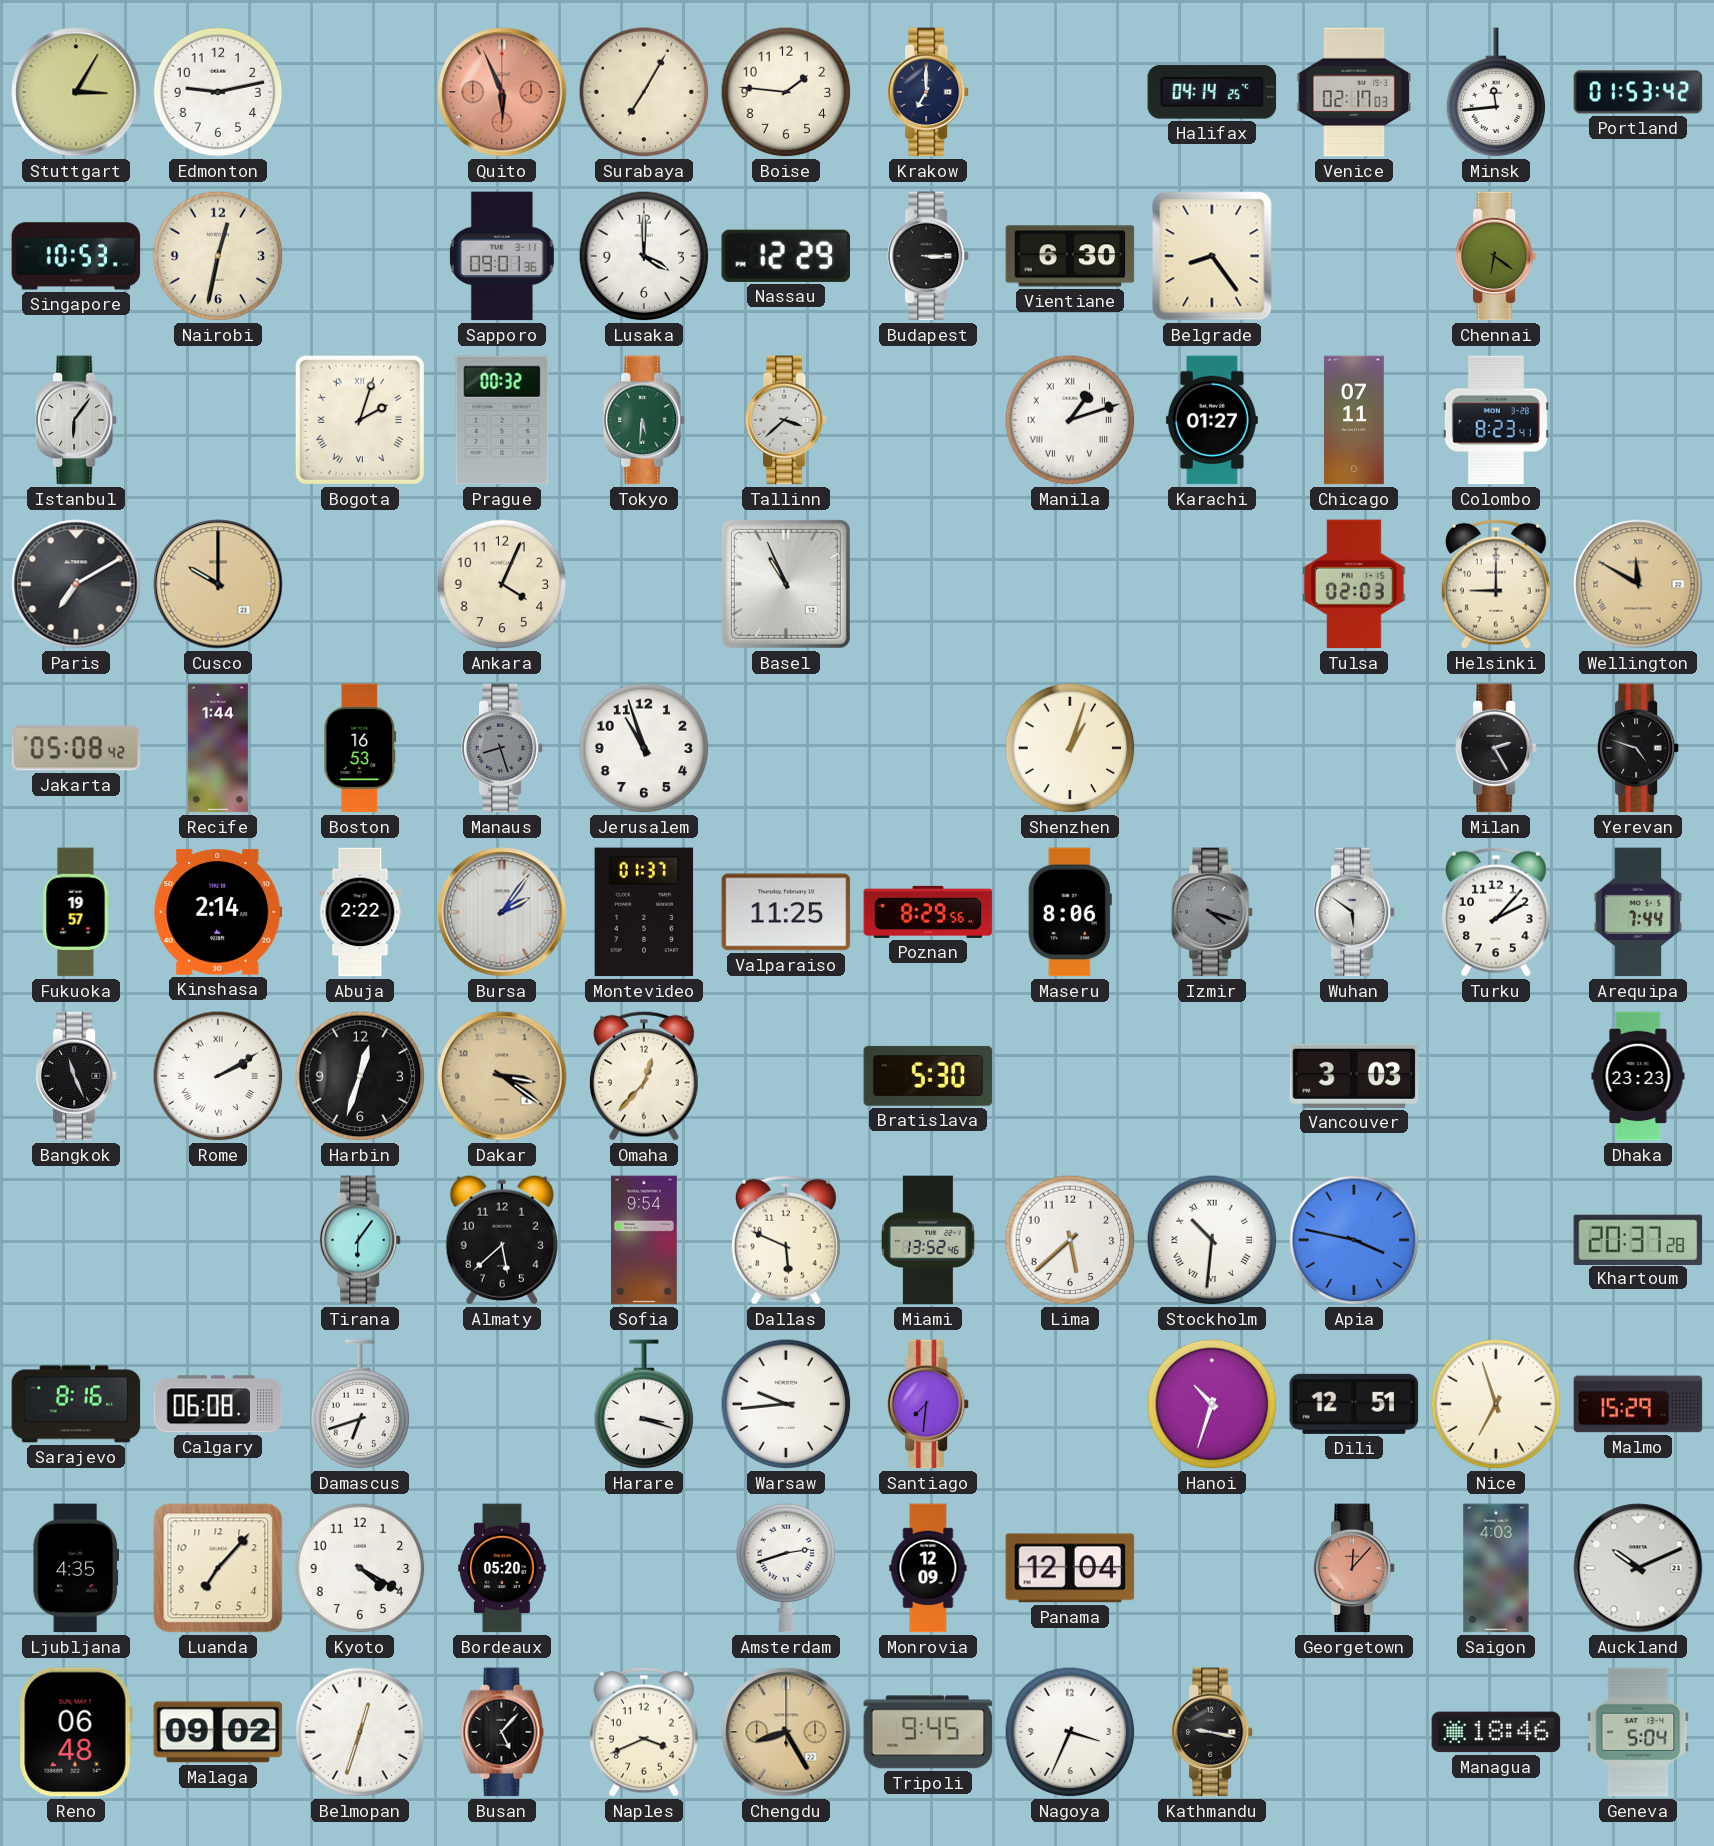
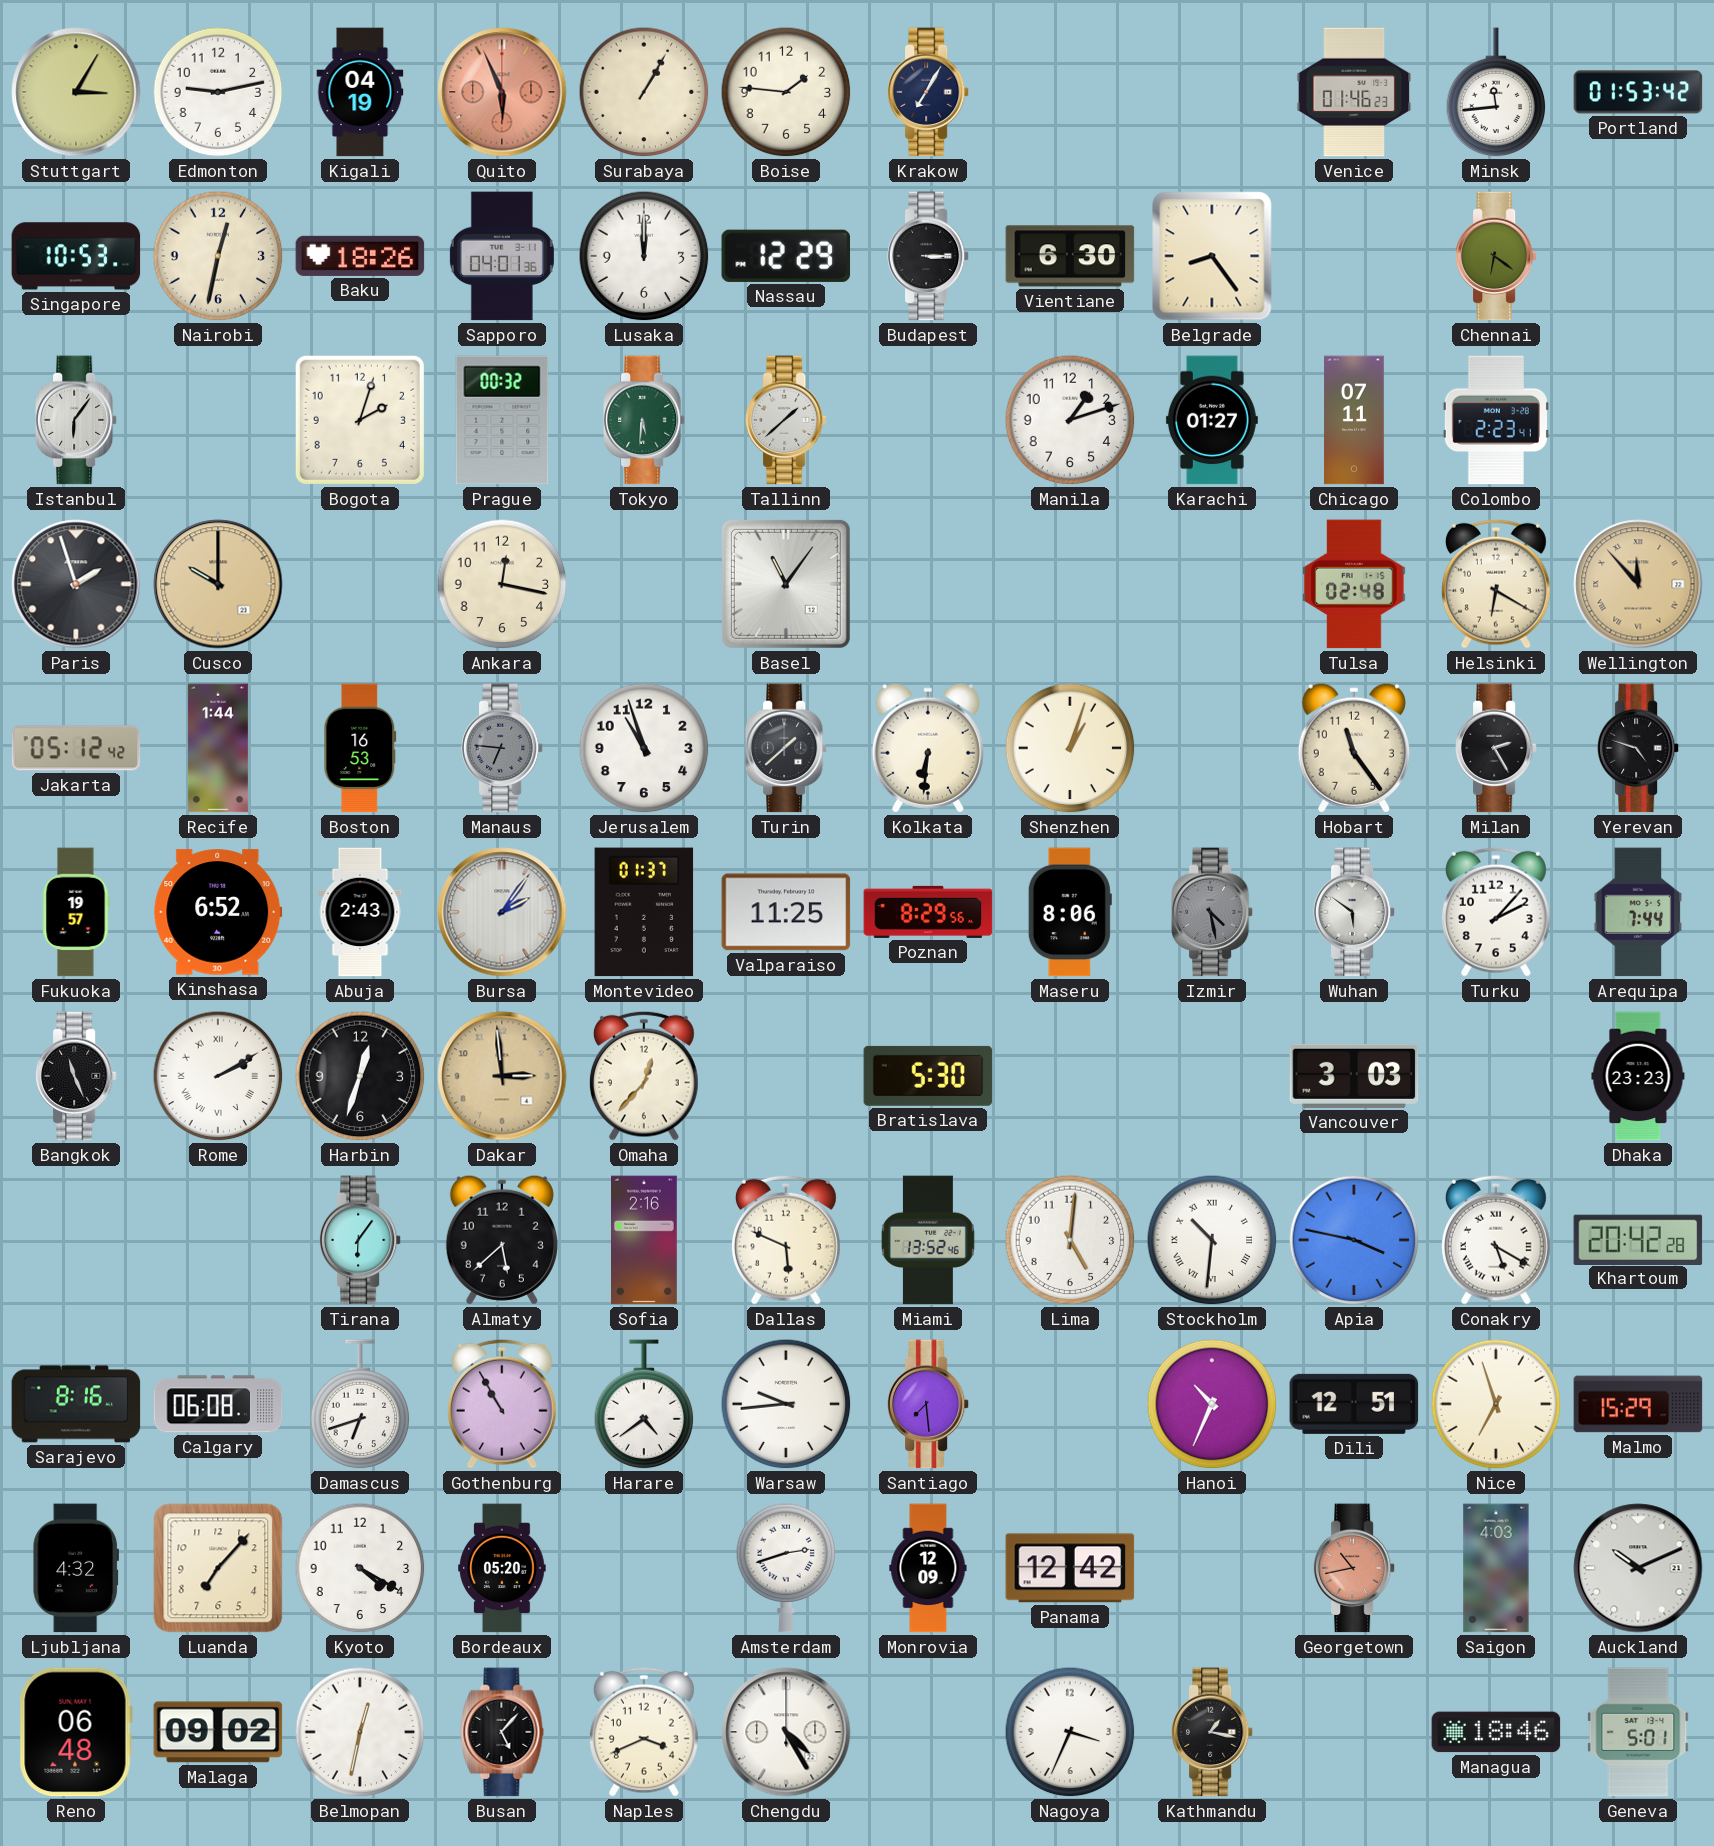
Kigali: none -> 04:19 (360, 92)
Surabaya: 7:05 -> 1:05 (644, 92)
Krakow: 7:00 -> 7:05 (928, 92)
Halifax: 04:14 -> none (1212, 92)
Venice: 02:17 -> 01:46 (1354, 92)
Baku: none -> 18:26 (360, 256)
Sapporo: 09:01 -> 04:01 (502, 256)
Lusaka: 4:00 -> 12:00 (644, 256)
Bogota numerals: Roman -> Arabic (360, 420)
Tallinn: 3:38 -> 1:38 (786, 420)
Manila numerals: Roman -> Arabic (1070, 420)
Colombo: 8:23 -> 2:23 (1496, 420)
Paris: 7:10 -> 1:57 (76, 584)
Ankara: 4:04 -> 12:17 (502, 584)
Basel: 10:56 -> 11:06 (786, 584)
Tulsa: 02:03 -> 02:48 (1354, 584)
Helsinki: 9:00 -> 6:20 (1496, 584)
Wellington: 11:50 -> 11:53 (1638, 584)
Jakarta: 05:08 -> 05:12 (76, 748)
Manaus: 8:27 -> 6:46 (502, 748)
Turin: none -> 1:38 (786, 748)
Kolkata: none -> 6:31 (928, 748)
Hobart: none -> 11:24 (1354, 748)
Kinshasa: 2:14 -> 6:52 (218, 912)
Abuja: 2:22 -> 2:43 (360, 912)
Izmir: 4:18 -> 4:28 (1212, 912)
Dakar: 3:21 -> 2:59 (502, 1076)
Sofia: 9:54 -> 2:16 (645, 1240)
Lima: 5:38 -> 5:01 (1070, 1240)
Conakry: none -> 5:20 (1496, 1240)
Khartoum: 20:37 -> 20:42 (1638, 1239)
Gothenburg: none -> 10:55 (502, 1404)
Harare: 3:18 -> 4:39 (644, 1405)
Santiago: 7:31 -> 7:29 (928, 1404)
Hanoi: 10:33 -> 10:34 (1212, 1404)
Ljubljana: 4:35 -> 4:32 (75, 1568)
Panama: 12:04 -> 12:42 (1070, 1568)
Georgetown: 12:07 -> 10:43 (1354, 1568)
Belmopan: 12:33 -> 12:32 (360, 1732)
Chengdu: 8:25 -> 4:25 (786, 1732)
Chengdu dial: champagne -> white (786, 1732)
Tripoli: 9:45 -> none (928, 1732)
Kathmandu: 9:17 -> 1:17 (1212, 1732)
Geneva: 5:04 -> 5:01 (1638, 1732)
